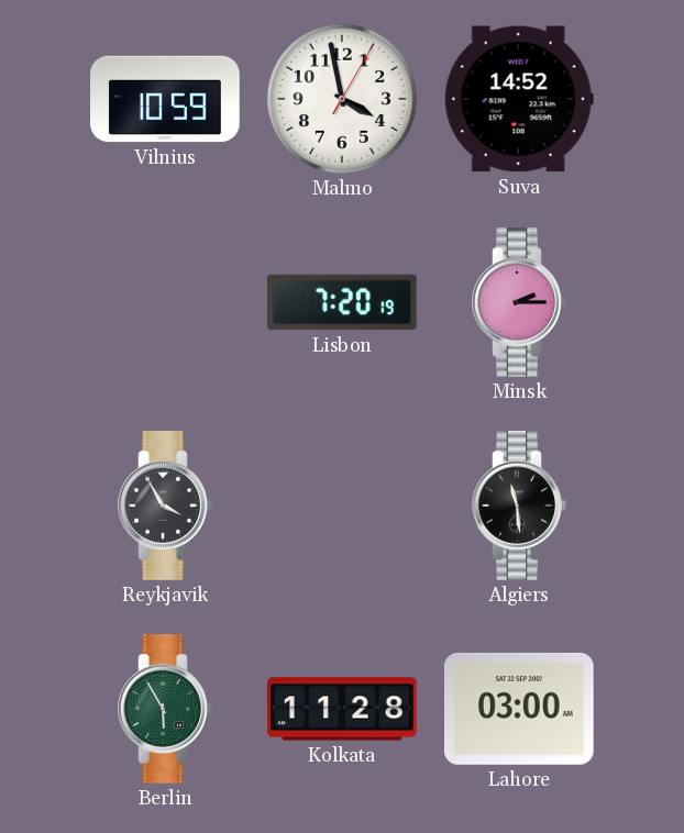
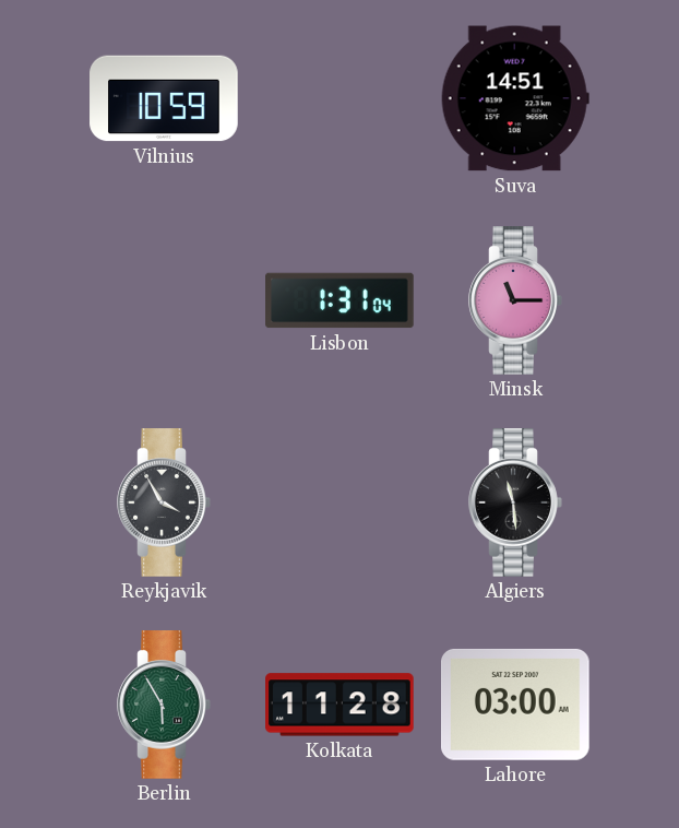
Malmo: 3:58 -> none (342, 99)
Suva: 14:52 -> 14:51 (515, 98)
Lisbon: 7:20 -> 1:31 (339, 300)
Minsk: 2:15 -> 11:15 (515, 300)
